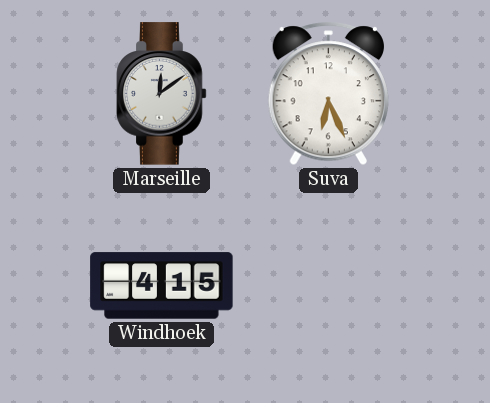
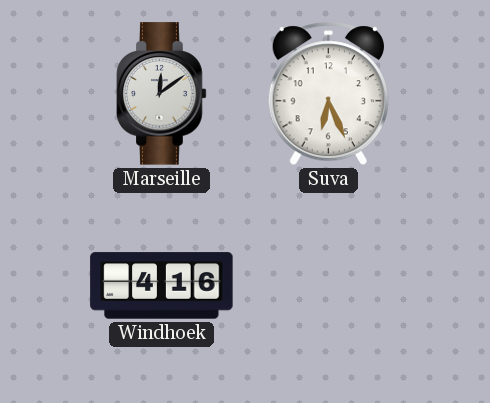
Windhoek: 4:15 -> 4:16 (162, 286)
